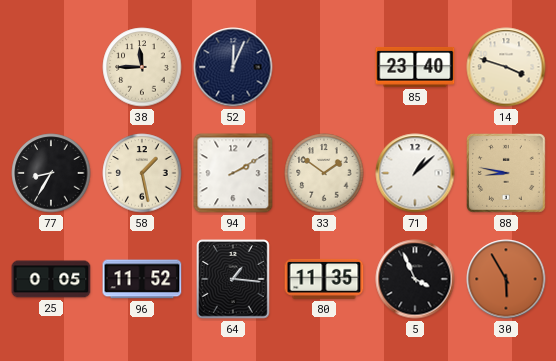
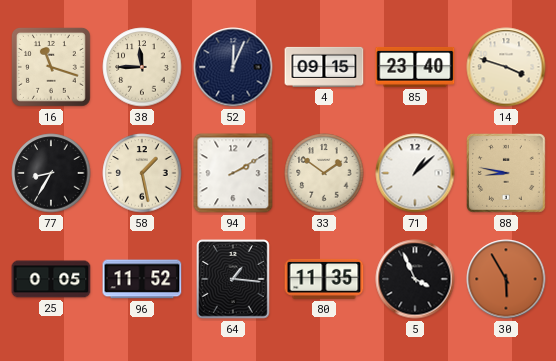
16: none -> 11:18 (51, 67)
4: none -> 09:15 (324, 67)
